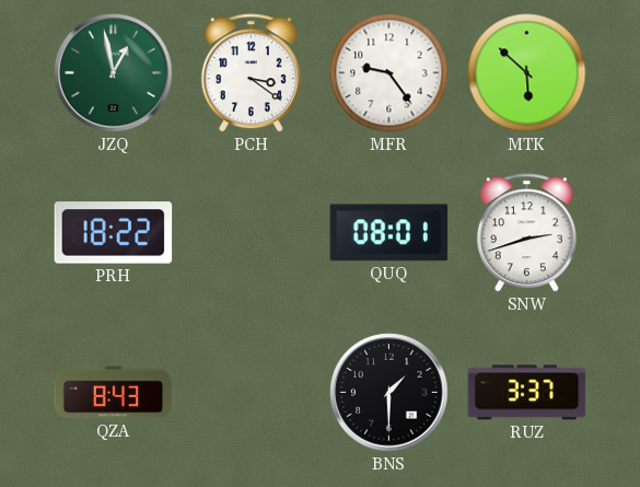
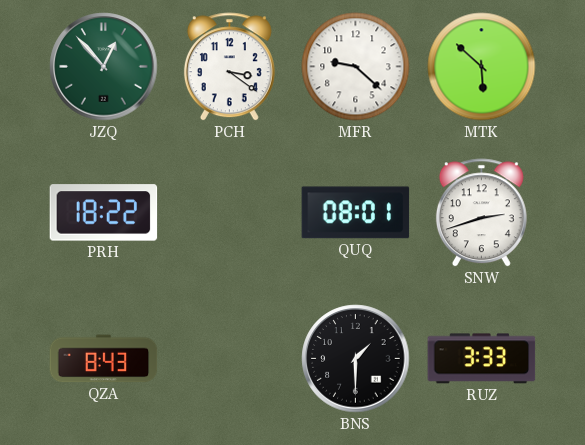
JZQ: 12:58 -> 12:53 (104, 67)
MFR: 9:24 -> 9:22 (356, 67)
RUZ: 3:37 -> 3:33 (482, 359)
